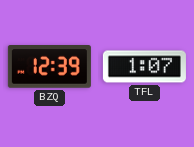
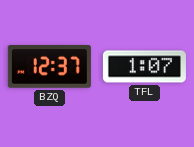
BZQ: 12:39 -> 12:37 (49, 67)
